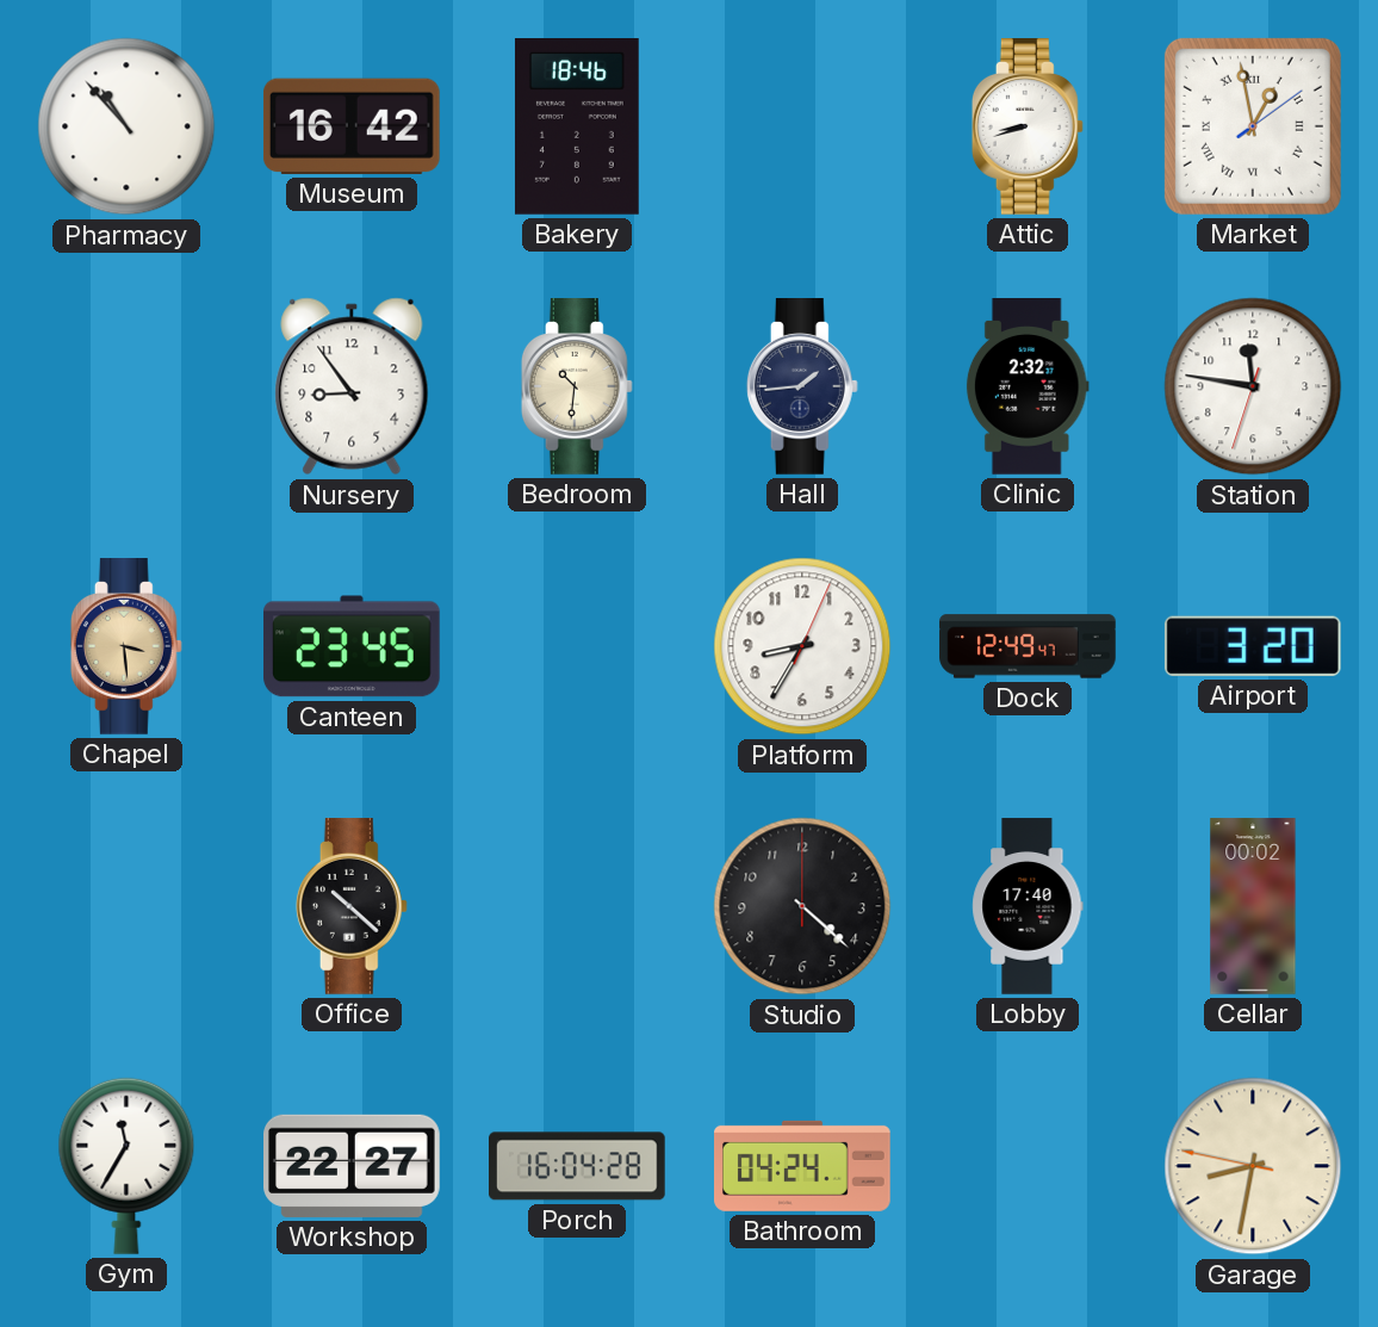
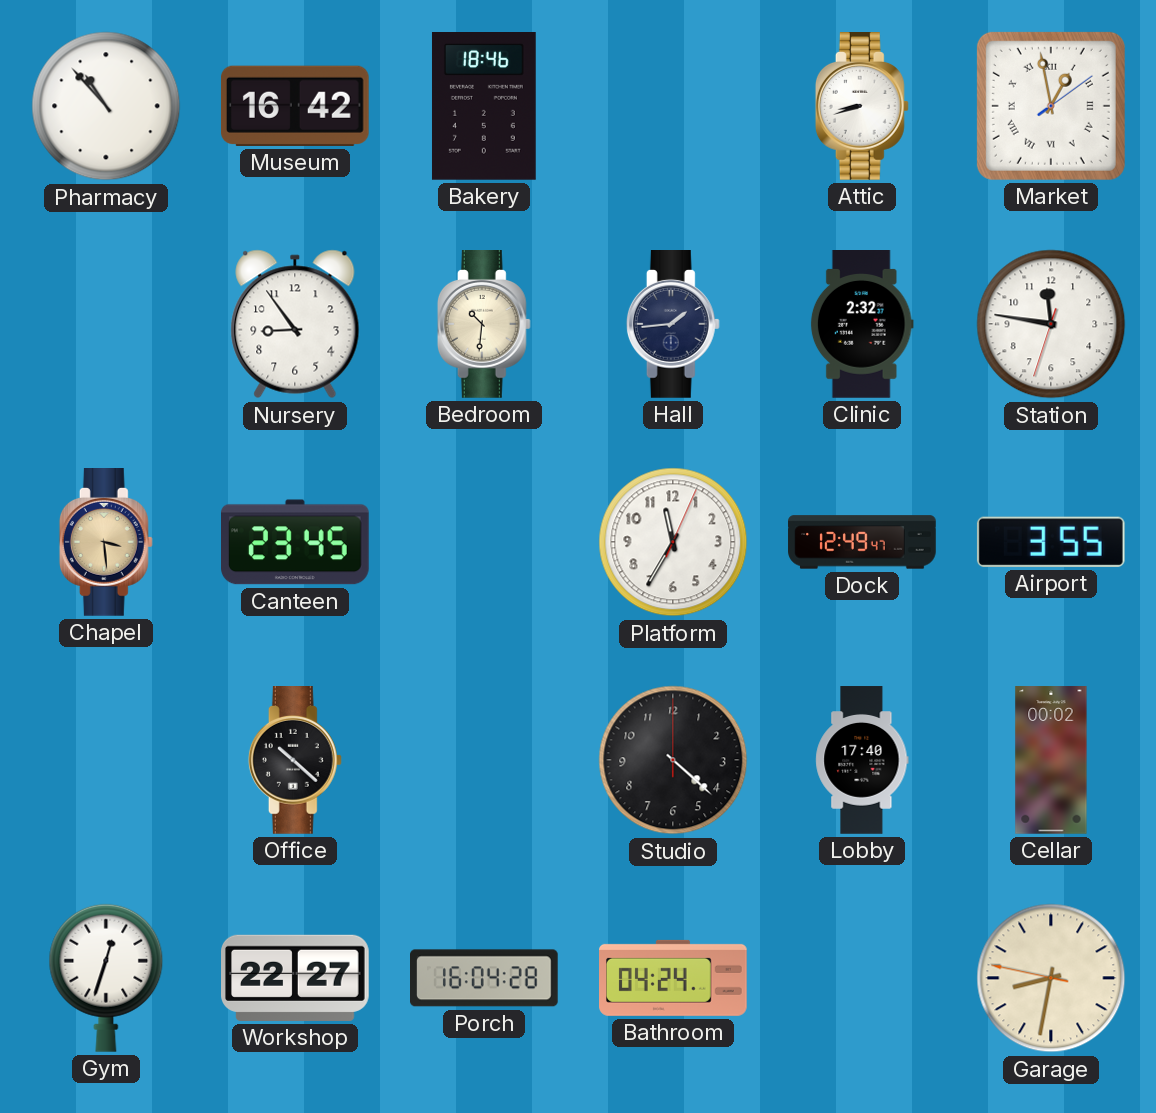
Platform: 8:35 -> 11:35 (673, 542)
Airport: 3:20 -> 3:55 (1051, 542)
Gym: 11:35 -> 12:33 (106, 978)
